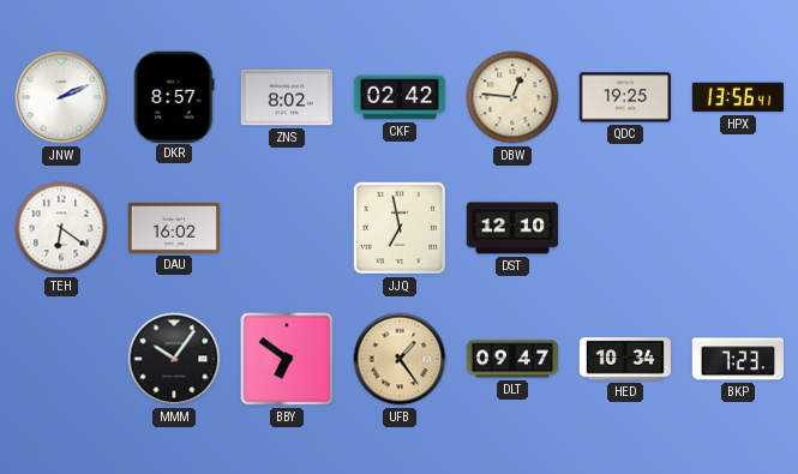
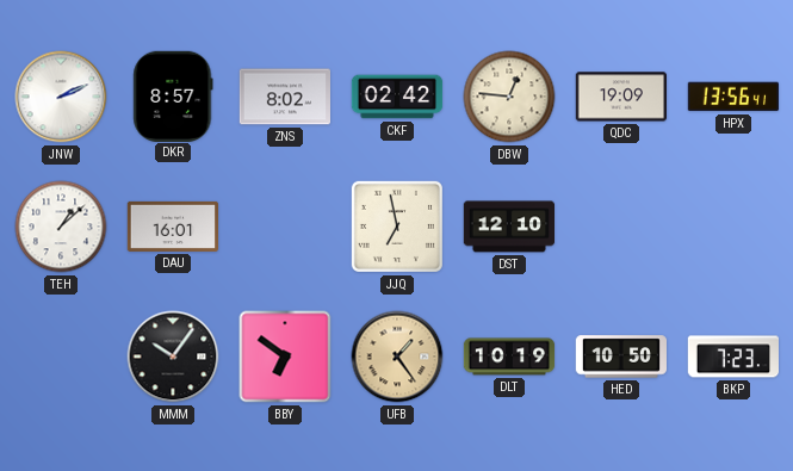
QDC: 19:25 -> 19:09 (620, 97)
TEH: 6:21 -> 1:08 (61, 227)
DAU: 16:02 -> 16:01 (172, 227)
DLT: 09:47 -> 10:19 (509, 357)
HED: 10:34 -> 10:50 (620, 357)
